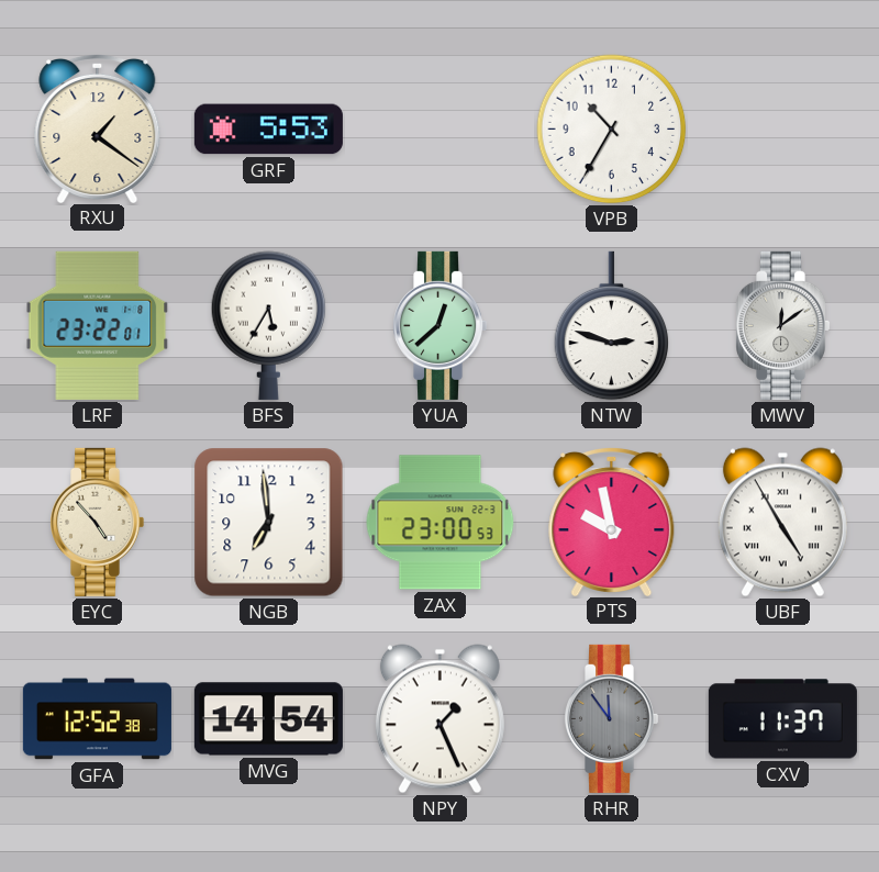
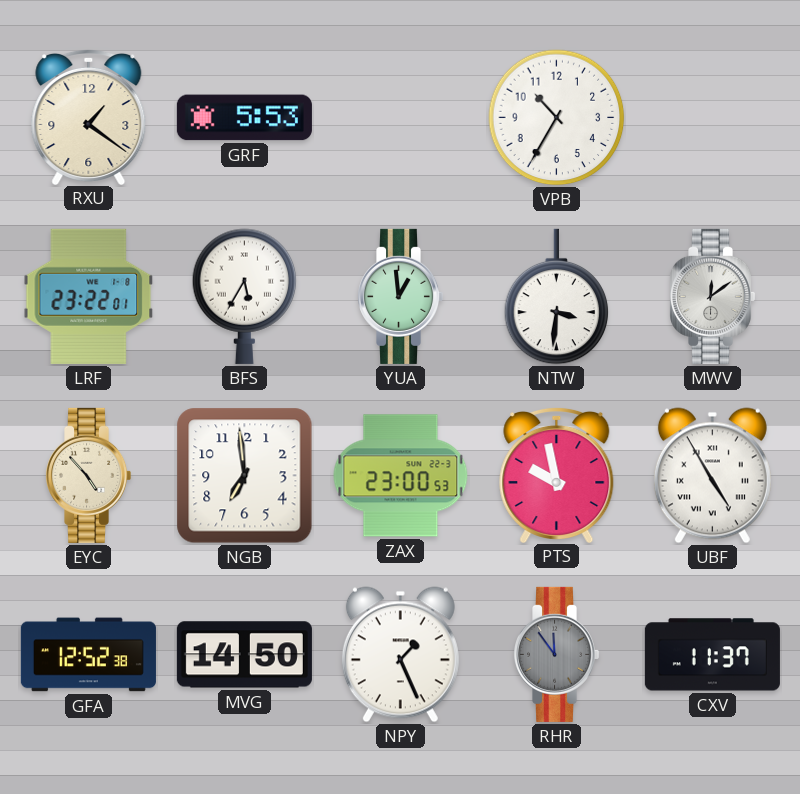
YUA: 12:38 -> 12:59 (401, 296)
NTW: 2:48 -> 3:31 (557, 297)
MVG: 14:54 -> 14:50 (244, 655)
